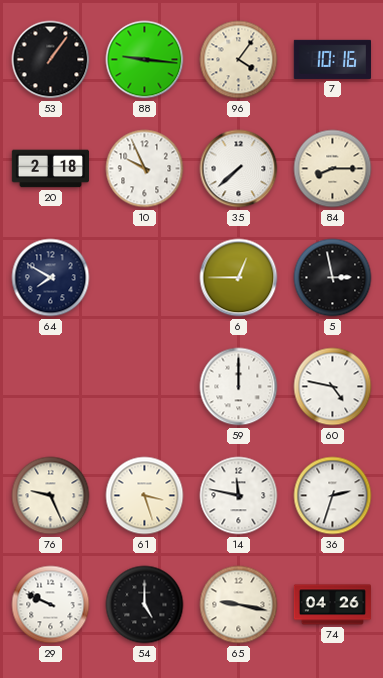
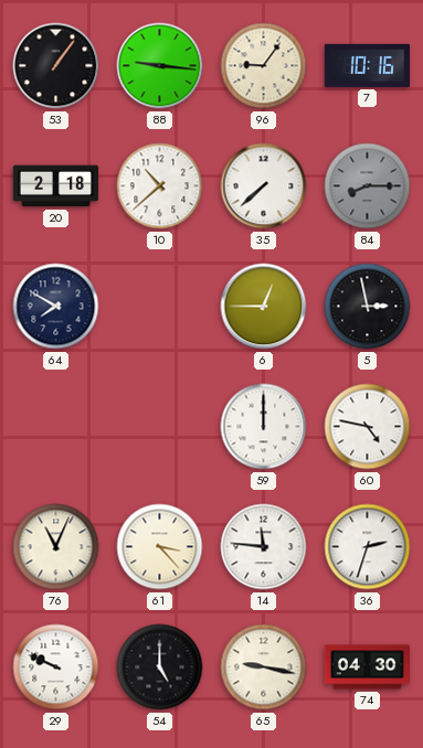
96: 4:06 -> 9:06 (264, 66)
10: 9:56 -> 10:38 (160, 186)
84 dial: cream -> grey (368, 186)
76: 9:26 -> 11:04 (56, 547)
61: 3:27 -> 3:23 (160, 547)
14: 11:47 -> 11:46 (264, 547)
74: 04:26 -> 04:30 (367, 667)
